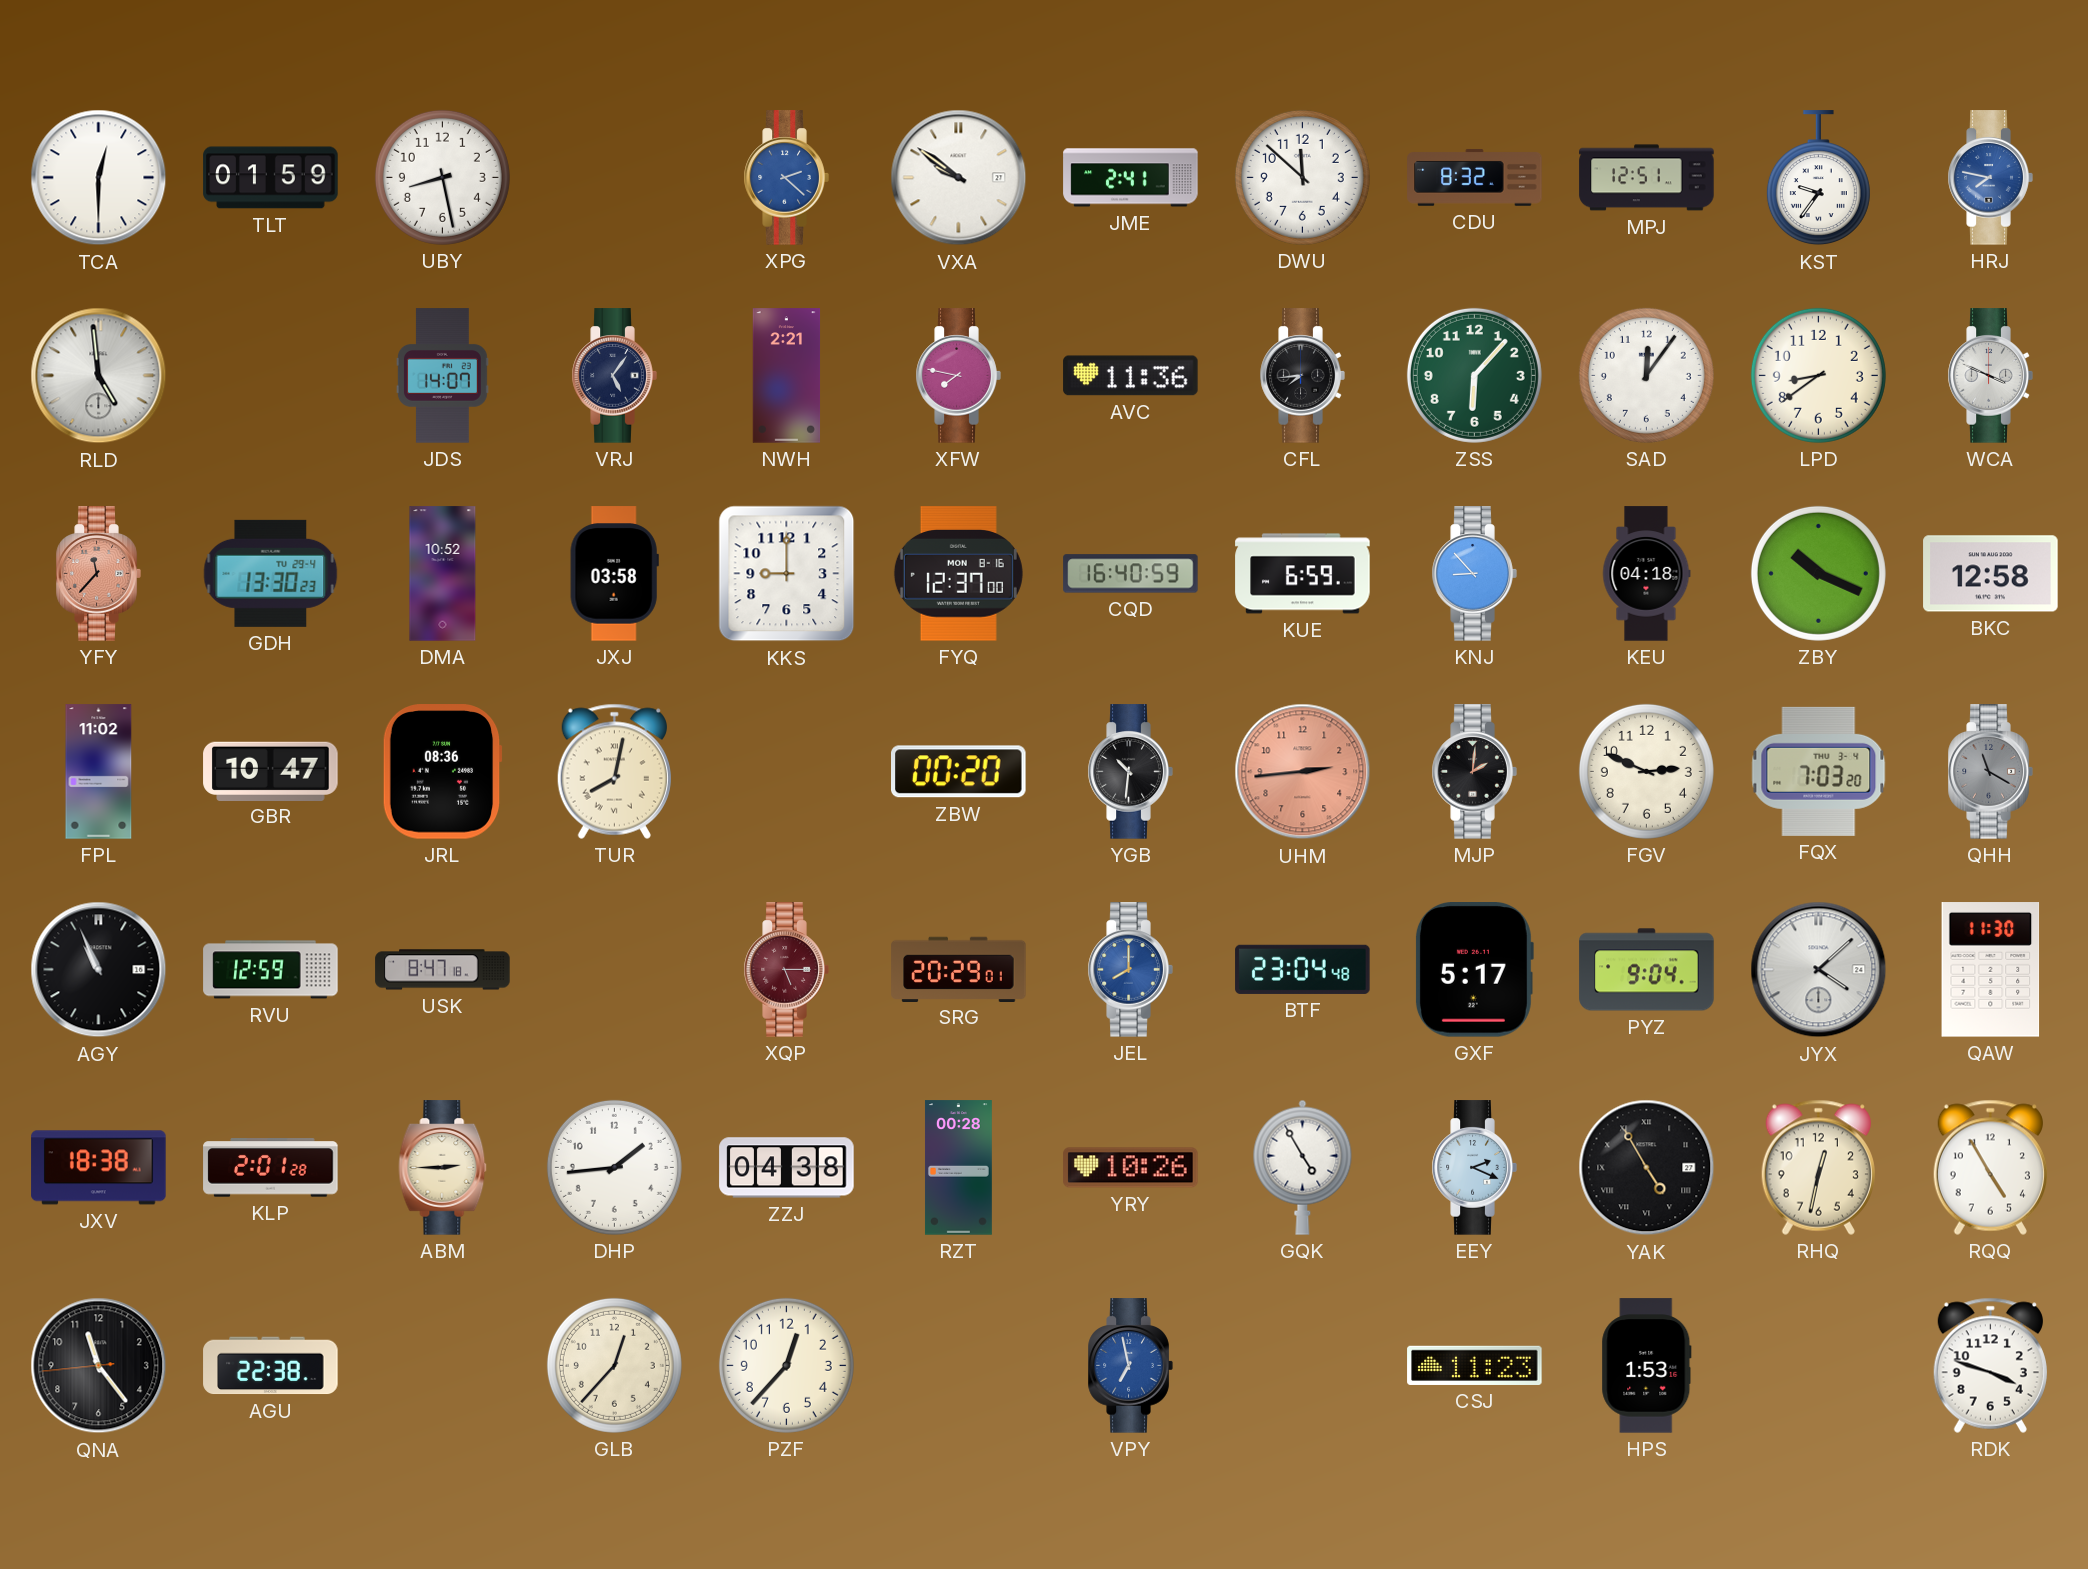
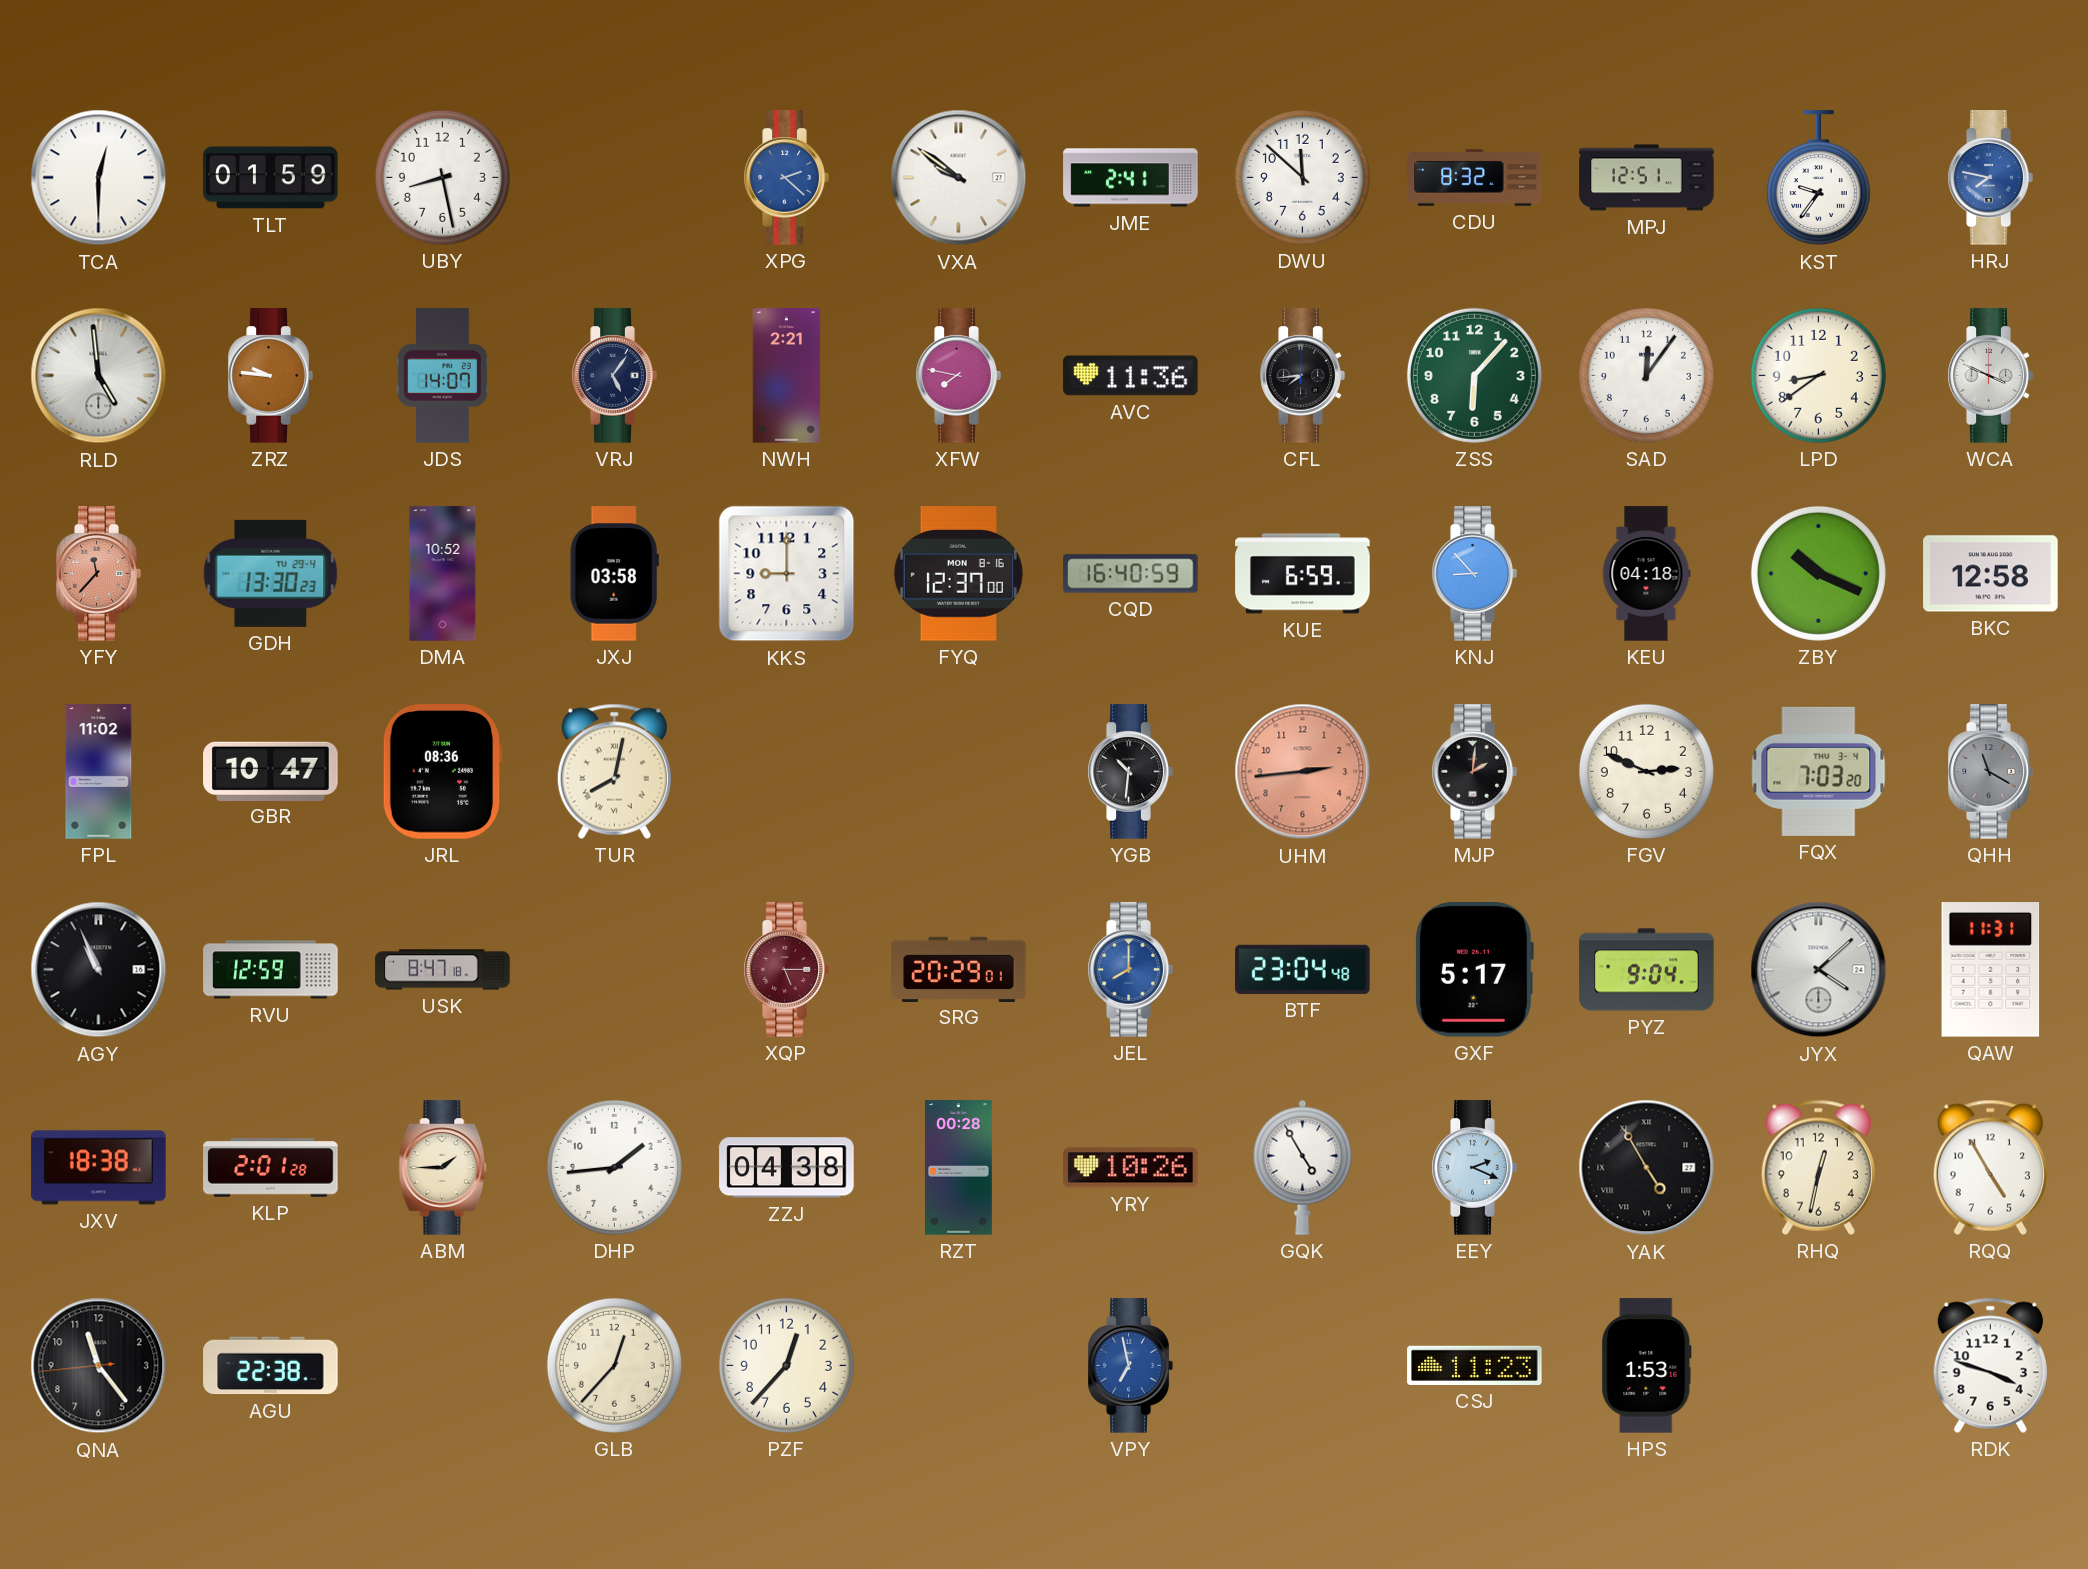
ZRZ: none -> 9:46 (270, 376)
ZBW: 00:20 -> none (959, 772)
QAW: 11:30 -> 11:31 (1991, 970)
ABM: 2:45 -> 1:45 (443, 1168)
